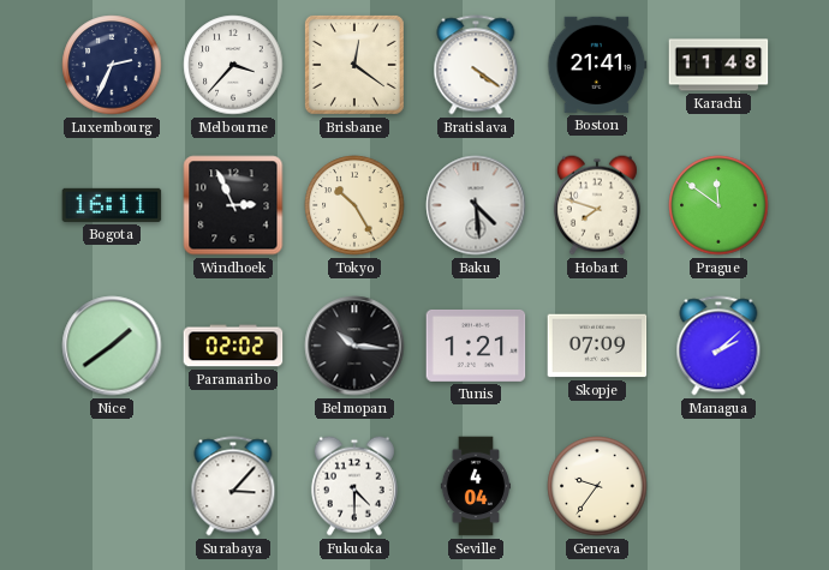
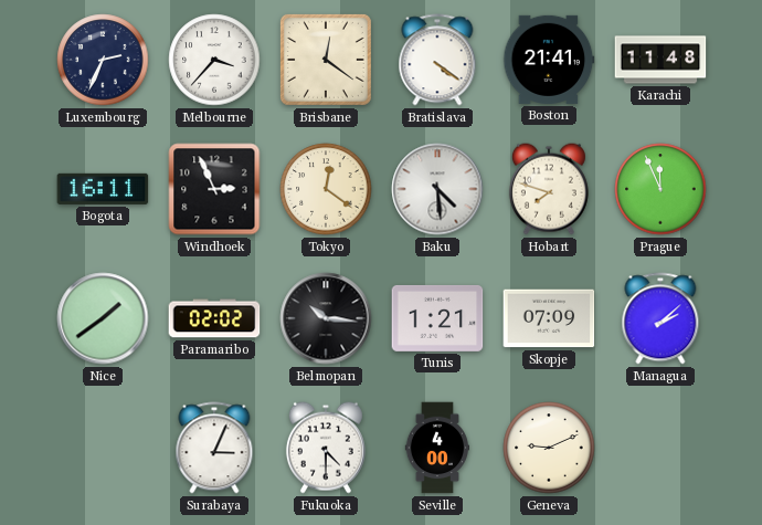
Tokyo: 10:25 -> 12:21 (326, 189)
Prague: 11:51 -> 11:56 (660, 189)
Surabaya: 3:07 -> 3:04 (214, 448)
Seville: 4:04 -> 4:00 (437, 448)
Geneva: 9:36 -> 9:11 (549, 448)
